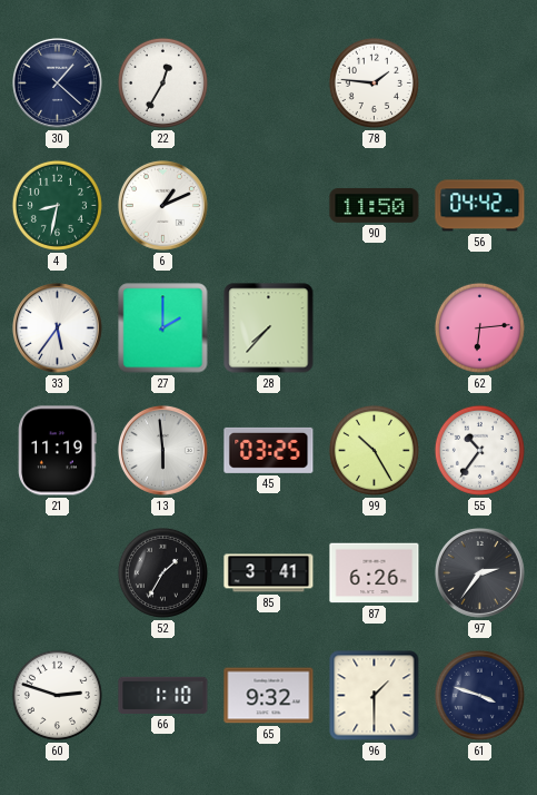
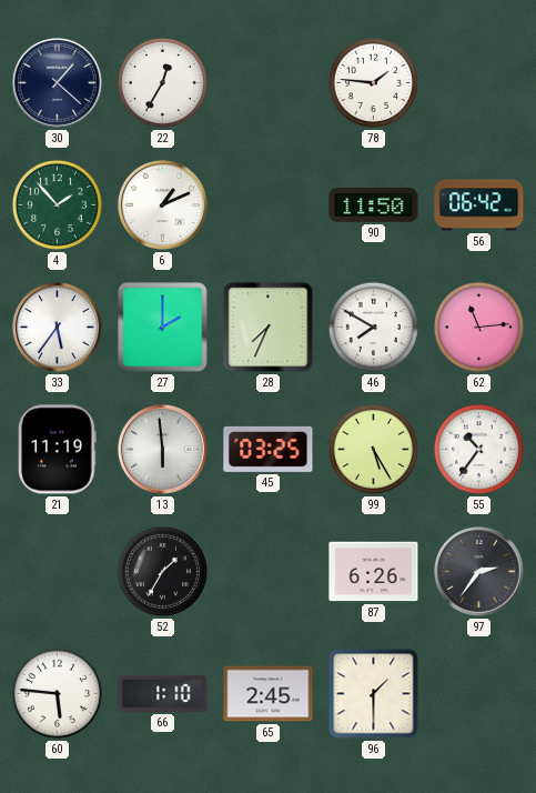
4: 8:32 -> 1:53 (57, 204)
56: 04:42 -> 06:42 (479, 205)
28: 7:37 -> 7:34 (269, 328)
46: none -> 7:50 (373, 327)
62: 6:14 -> 11:14 (478, 327)
99: 10:25 -> 5:25 (373, 449)
85: 3:41 -> none (269, 573)
60: 2:48 -> 5:46 (57, 693)
65: 9:32 -> 2:45 (269, 694)
61: 3:48 -> none (479, 695)
